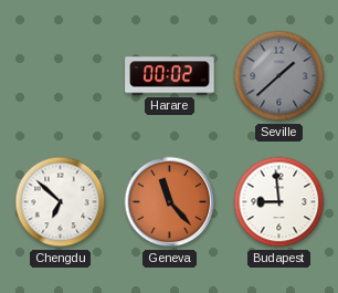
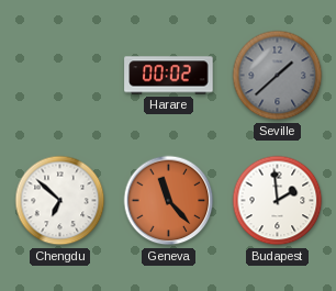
Budapest: 8:59 -> 1:59 (278, 201)
